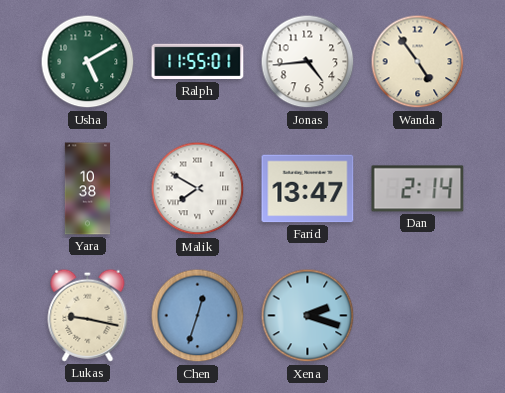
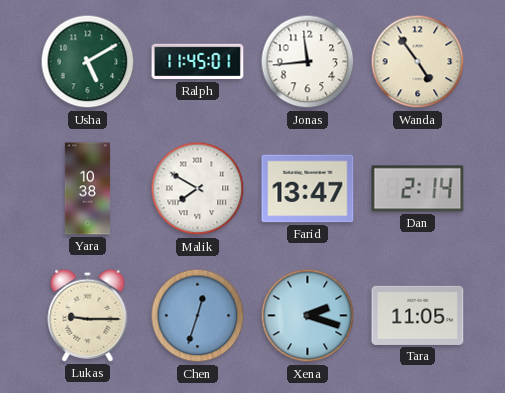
Ralph: 11:55 -> 11:45 (198, 62)
Jonas: 4:44 -> 11:44 (308, 62)
Lukas: 9:17 -> 9:15 (88, 315)
Tara: none -> 11:05 (418, 315)
